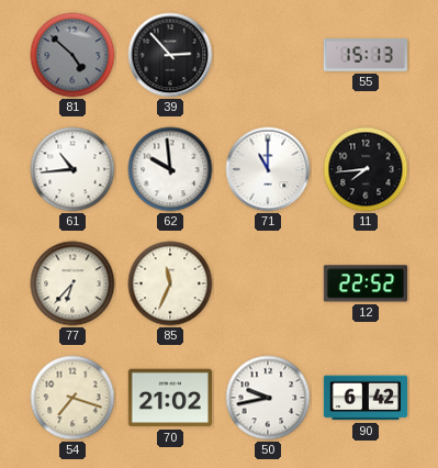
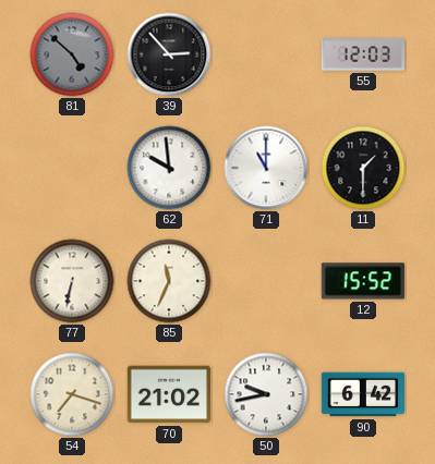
55: 15:13 -> 12:03 (362, 54)
61: 10:44 -> none (72, 169)
11: 7:44 -> 1:30 (363, 168)
77: 6:37 -> 6:32 (72, 281)
12: 22:52 -> 15:52 (362, 281)
